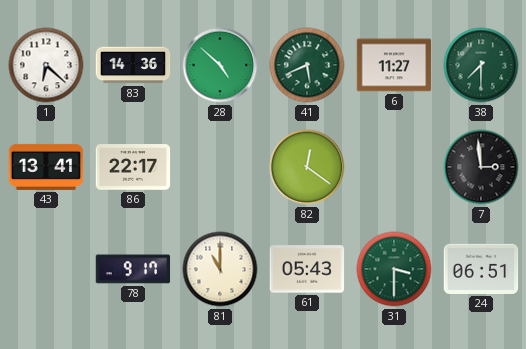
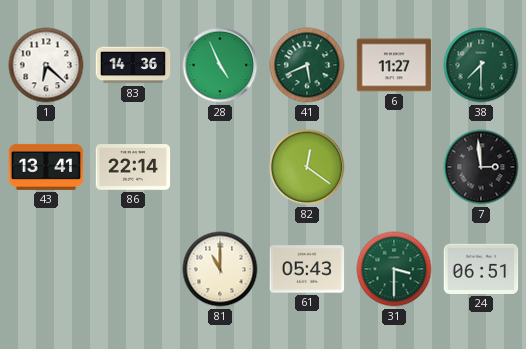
28: 4:52 -> 4:56 (220, 65)
86: 22:17 -> 22:14 (133, 167)
78: 9:17 -> none (133, 269)
